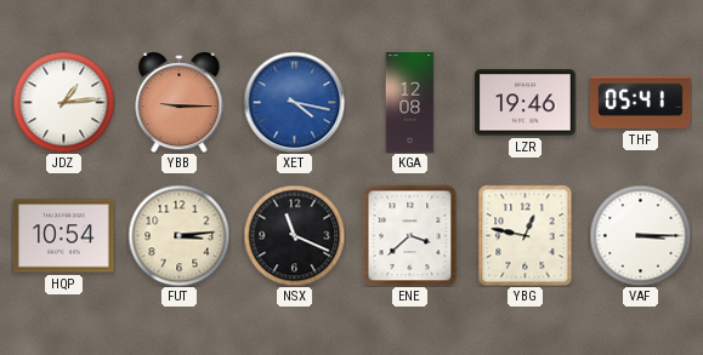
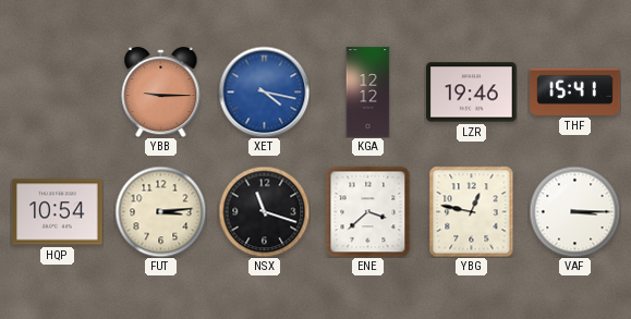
JDZ: 1:14 -> none (63, 102)
KGA: 12:08 -> 12:12 (368, 93)
THF: 05:41 -> 15:41 (575, 91)
NSX: 11:19 -> 11:18 (264, 211)
